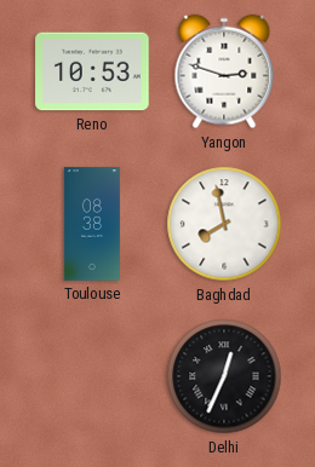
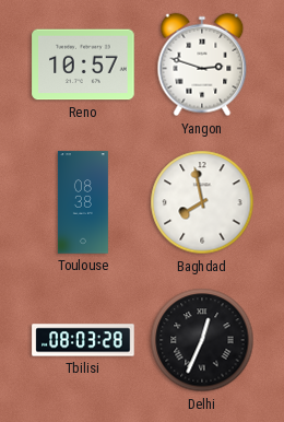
Reno: 10:53 -> 10:57 (83, 65)
Tbilisi: none -> 08:03 (83, 340)
